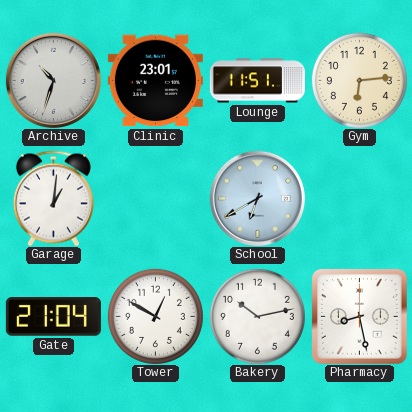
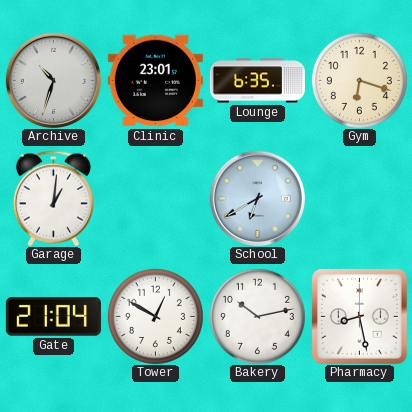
Lounge: 11:51 -> 6:35 (257, 81)
Gym: 6:14 -> 6:18 (359, 80)
